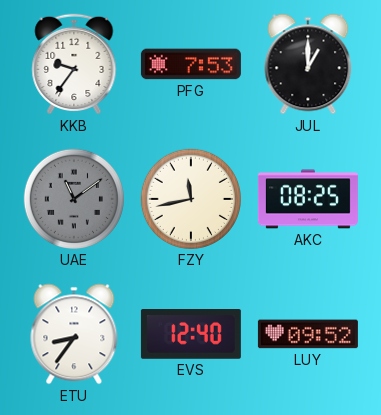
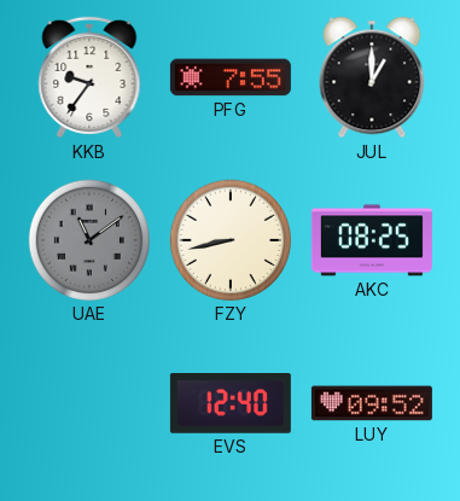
PFG: 7:53 -> 7:55 (231, 77)
FZY: 11:43 -> 8:43 (231, 240)
ETU: 8:36 -> none (74, 334)
